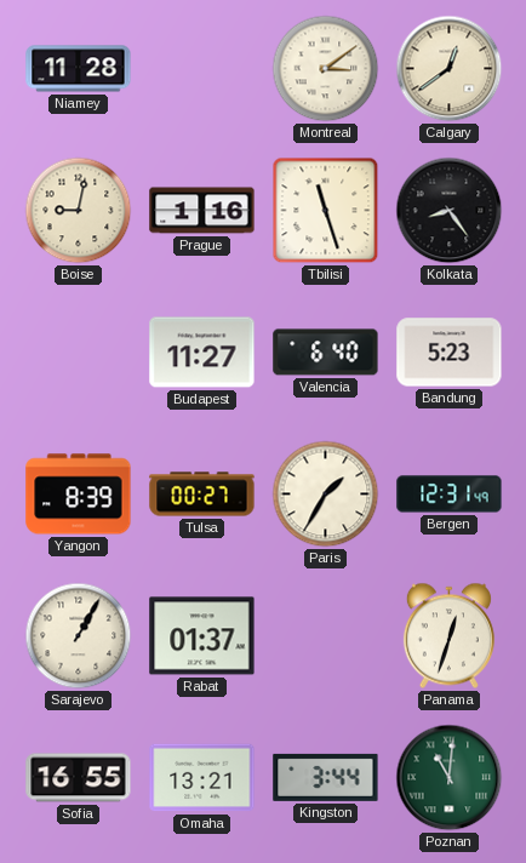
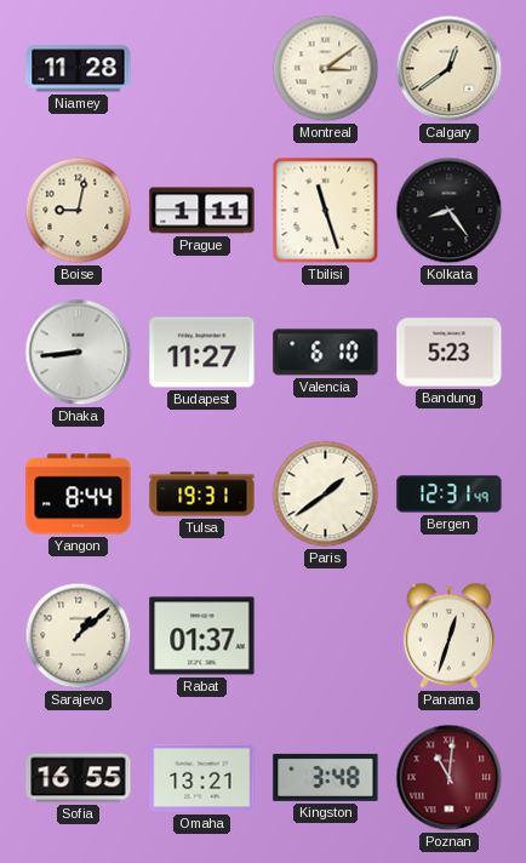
Prague: 1:16 -> 1:11 (202, 211)
Dhaka: none -> 8:44 (79, 353)
Valencia: 6:40 -> 6:10 (326, 353)
Yangon: 8:39 -> 8:44 (79, 495)
Tulsa: 00:27 -> 19:31 (202, 495)
Paris: 1:35 -> 1:39 (326, 495)
Sarajevo: 1:05 -> 1:08 (79, 636)
Kingston: 3:44 -> 3:48 (326, 777)
Poznan dial: green -> burgundy (450, 778)
